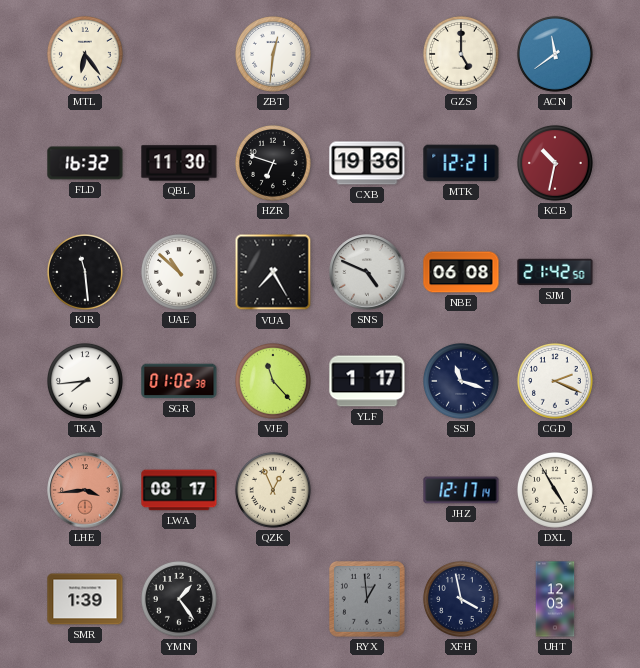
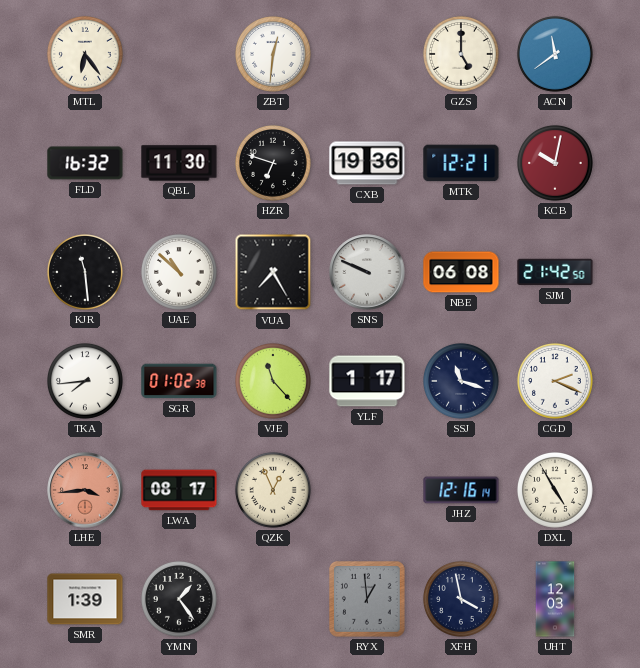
KCB: 10:32 -> 10:02 (555, 163)
SNS: 4:49 -> 9:49 (367, 272)
JHZ: 12:17 -> 12:16 (461, 490)
